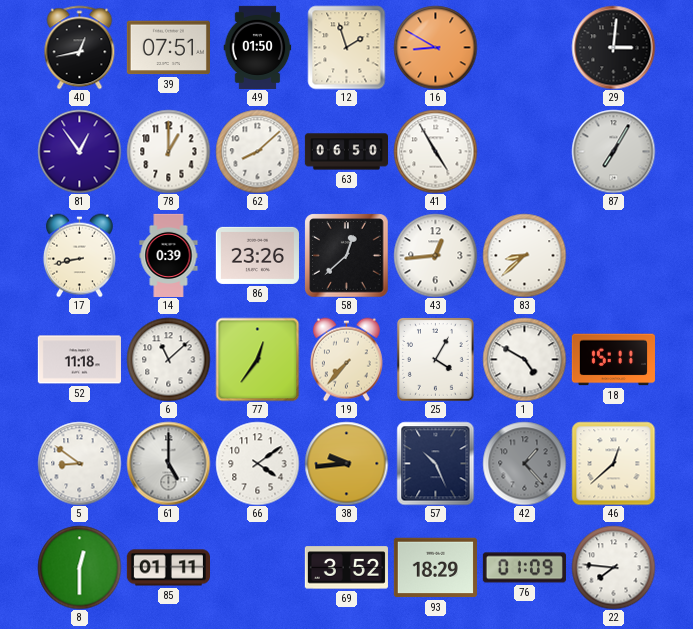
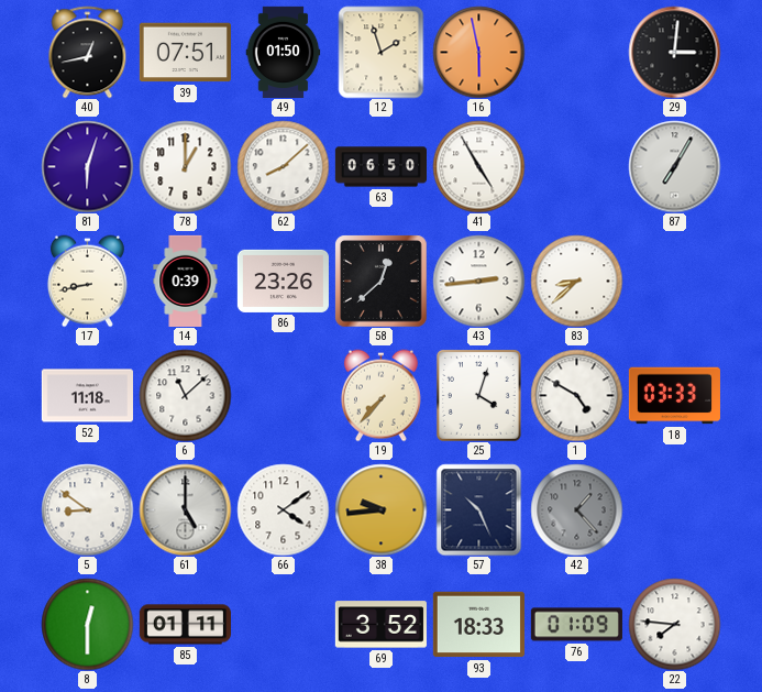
16: 8:50 -> 5:58 (478, 52)
81: 12:54 -> 6:03 (87, 166)
43: 12:44 -> 2:44 (478, 281)
77: 12:36 -> none (257, 359)
25: 4:05 -> 4:03 (478, 395)
18: 15:11 -> 03:33 (674, 396)
46: 12:38 -> none (613, 463)
93: 18:29 -> 18:33 (478, 625)
